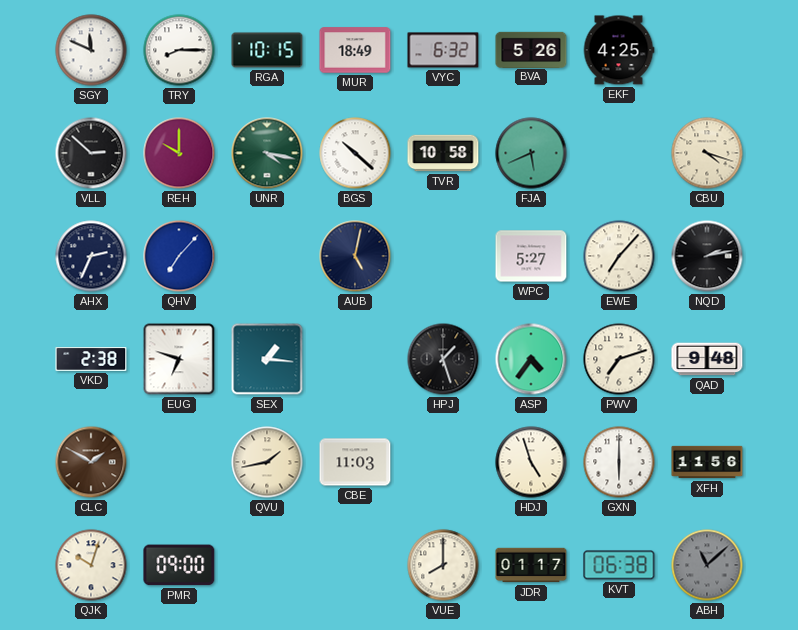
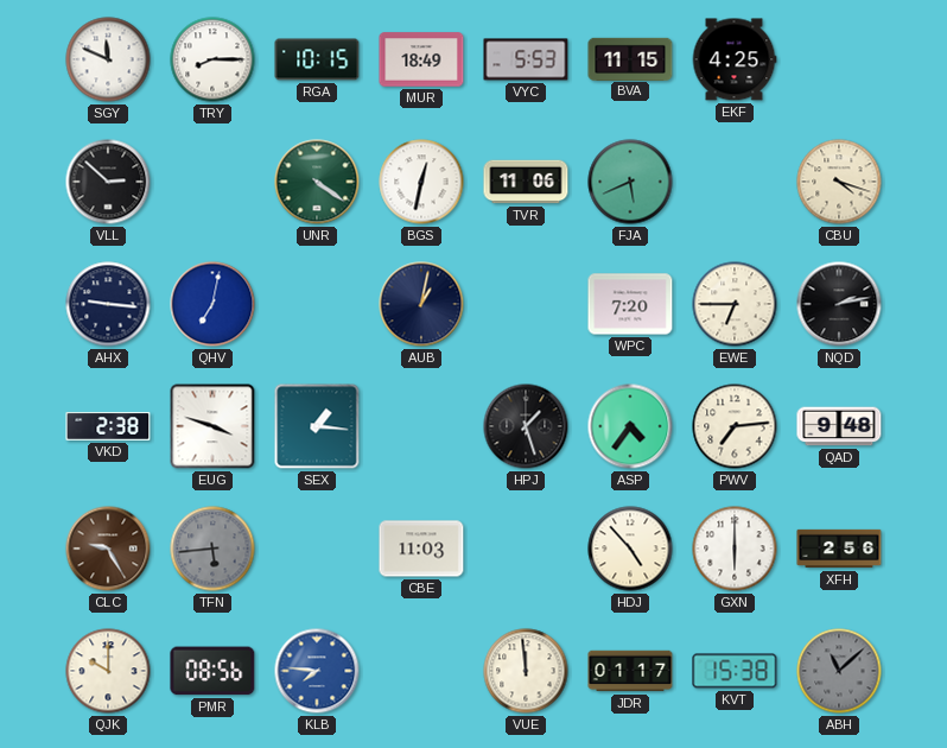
VYC: 6:32 -> 5:53 (526, 59)
BVA: 5:26 -> 11:15 (630, 58)
REH: 10:00 -> none (179, 153)
UNR: 4:17 -> 4:21 (317, 182)
BGS: 10:22 -> 12:32 (421, 182)
TVR: 10:58 -> 11:06 (526, 182)
AHX: 2:34 -> 9:16 (108, 304)
QHV: 7:07 -> 7:02 (212, 304)
AUB: 5:02 -> 1:02 (421, 304)
WPC: 5:27 -> 7:20 (630, 304)
EWE: 7:07 -> 6:45 (735, 304)
EUG: 6:48 -> 3:48 (212, 426)
PWV: 7:12 -> 7:14 (735, 426)
CLC: 1:50 -> 9:25 (108, 549)
TFN: none -> 5:44 (212, 549)
QVU: 1:43 -> none (267, 462)
HDJ: 4:57 -> 4:53 (630, 549)
XFH: 11:56 -> 2:56 (839, 549)
QJK: 10:03 -> 10:00 (108, 671)
PMR: 09:00 -> 08:56 (212, 671)
KLB: none -> 7:46 (317, 671)
VUE: 8:00 -> 11:59 (526, 671)
KVT: 06:38 -> 15:38 (735, 671)
